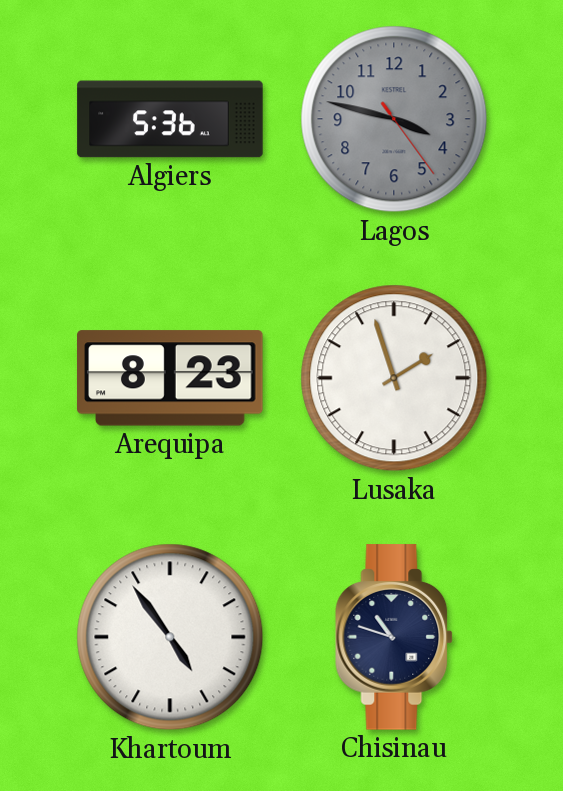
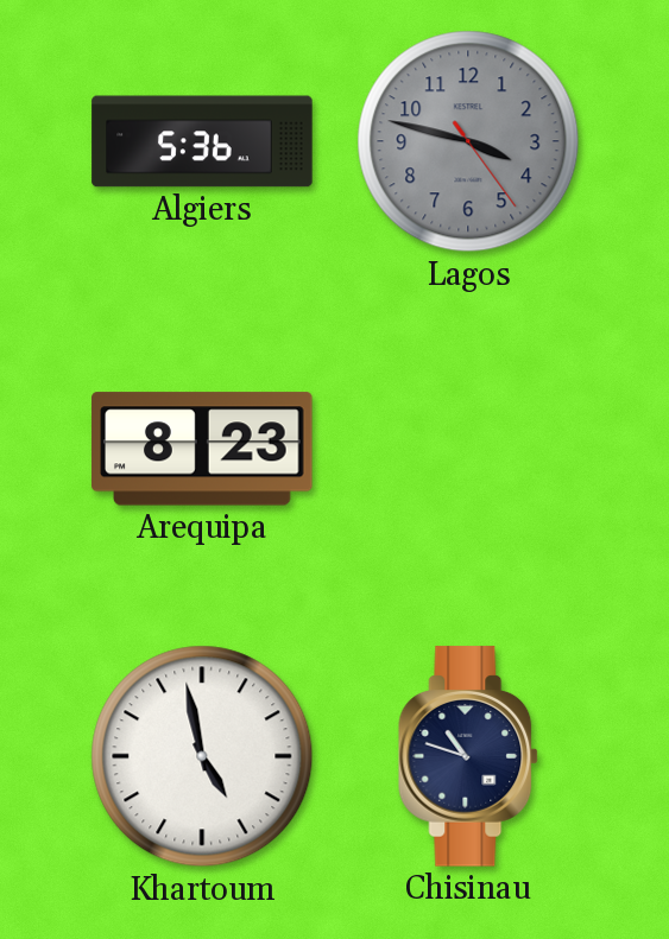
Lusaka: 1:57 -> none (394, 378)
Khartoum: 4:54 -> 4:58 (202, 756)
